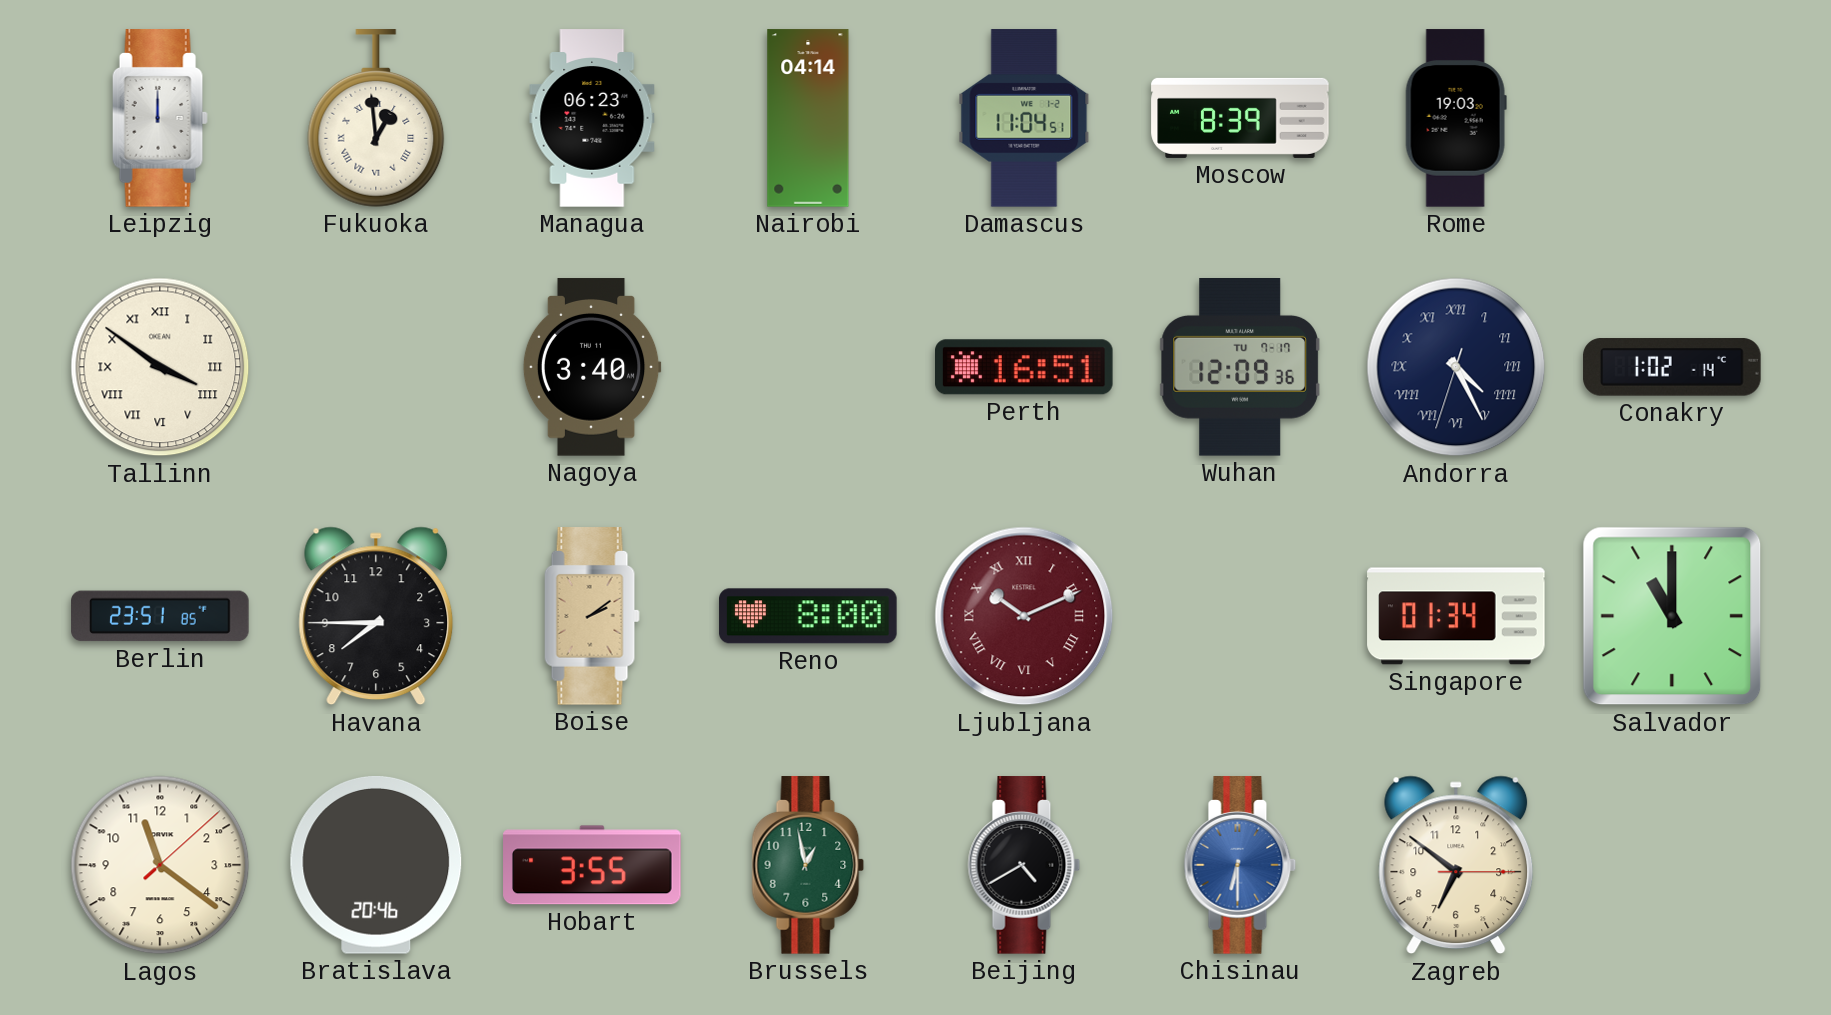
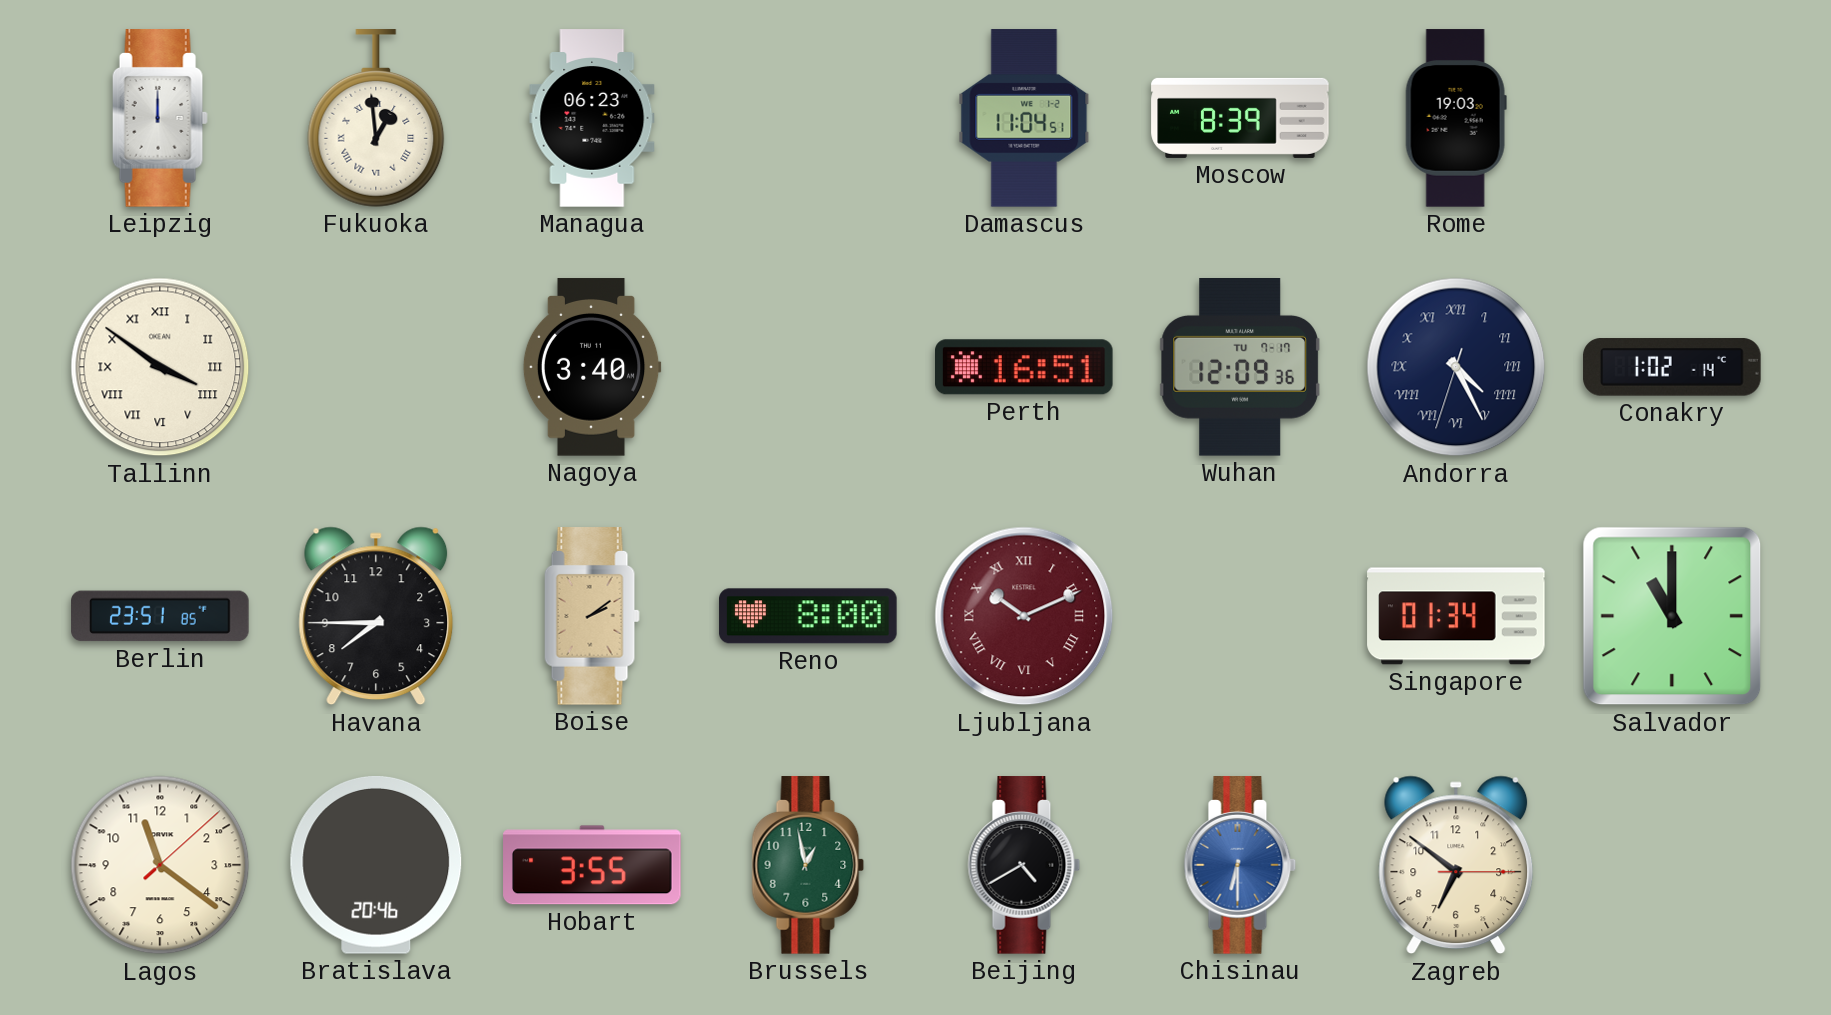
Nairobi: 04:14 -> none (808, 118)
